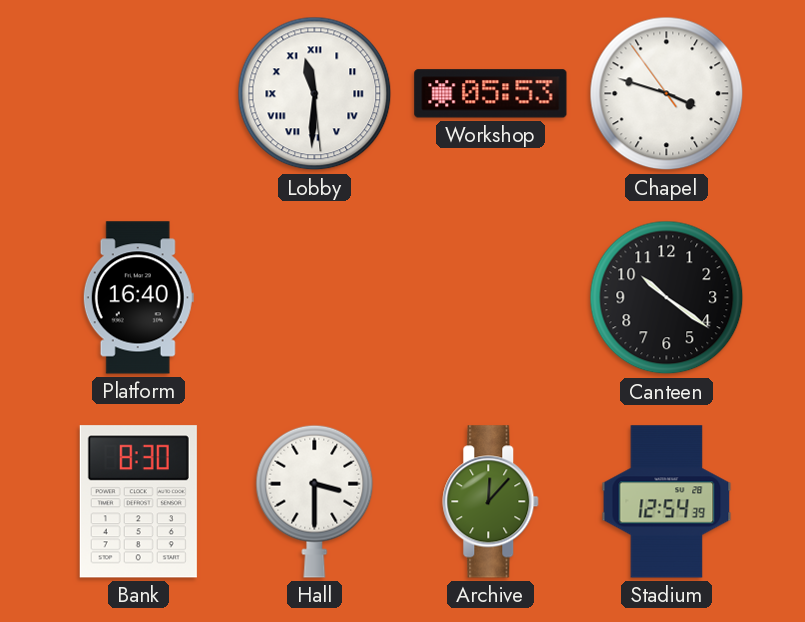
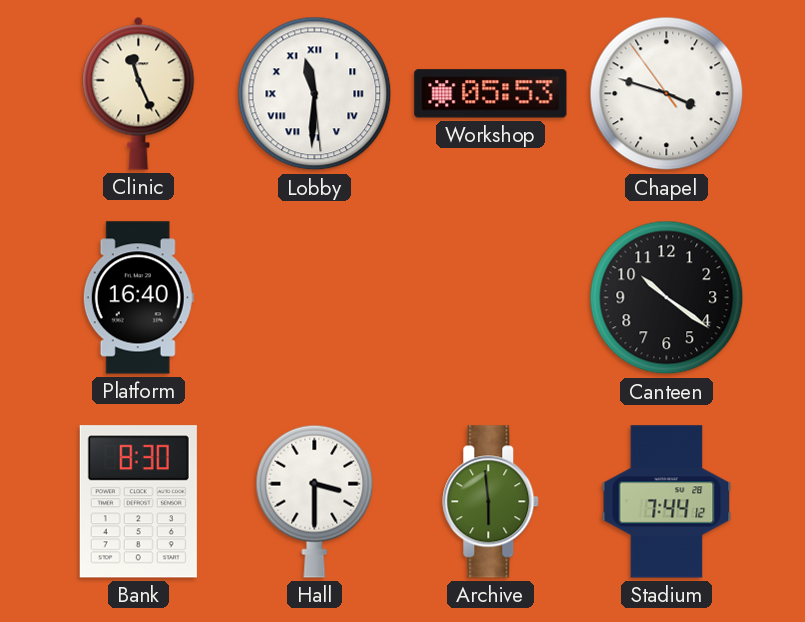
Clinic: none -> 11:26 (139, 93)
Archive: 12:07 -> 5:59 (491, 502)
Stadium: 12:54 -> 7:44 (667, 502)
